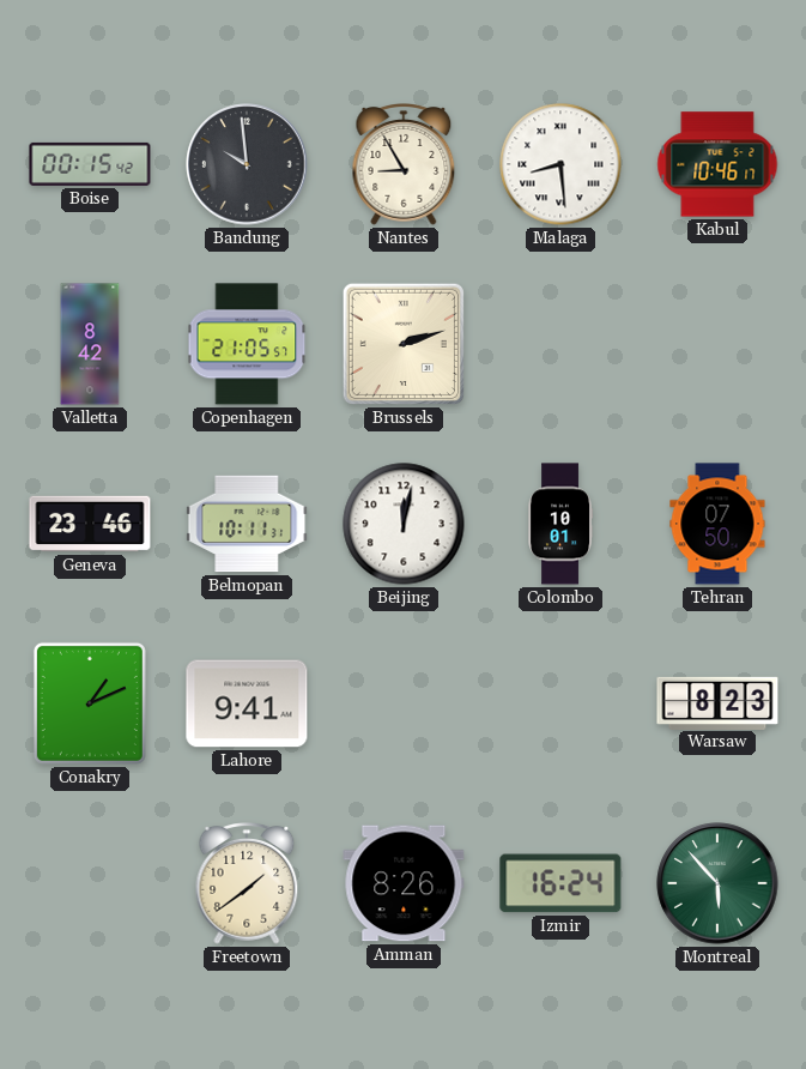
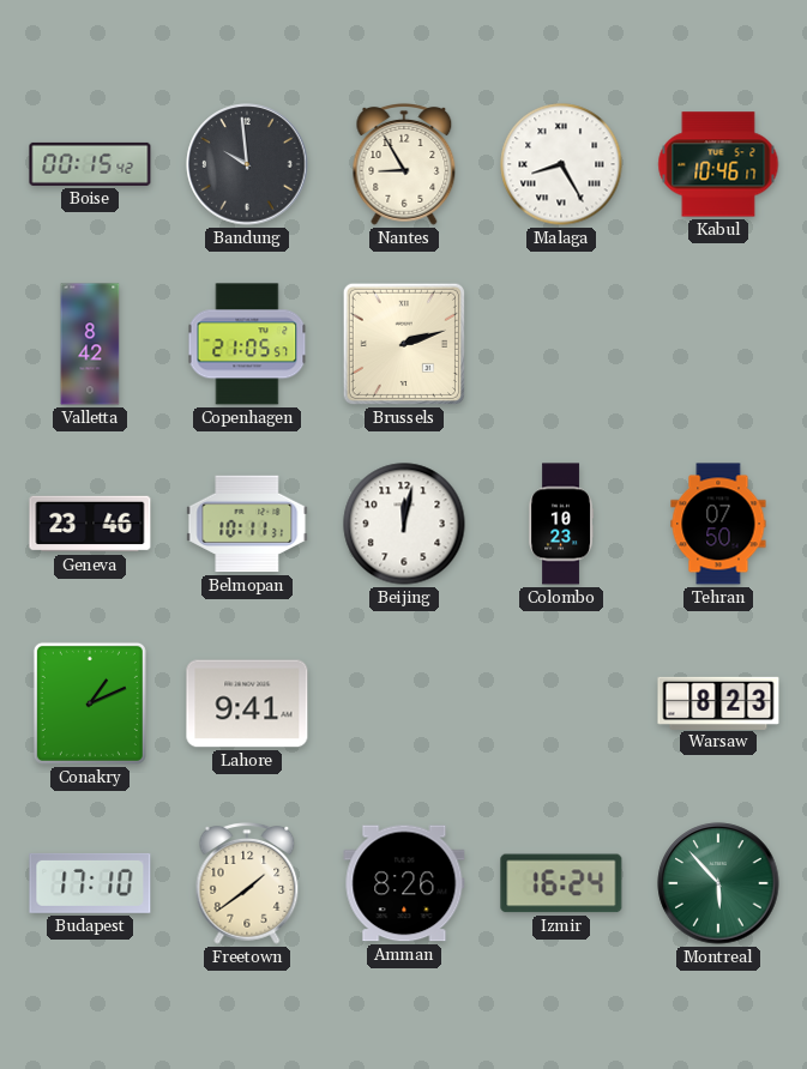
Malaga: 8:29 -> 8:25 (561, 164)
Colombo: 10:01 -> 10:23 (561, 524)
Budapest: none -> 17:10 (90, 883)
